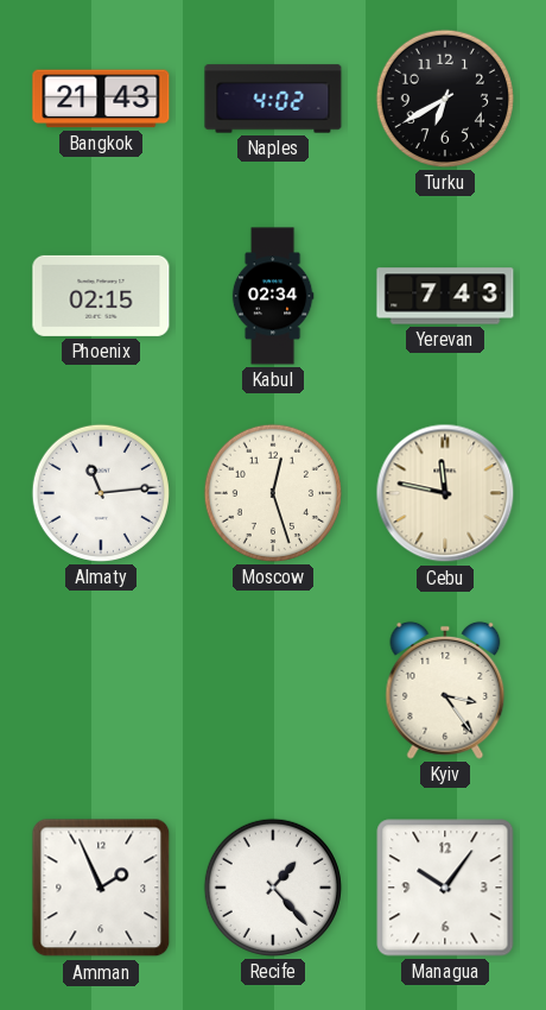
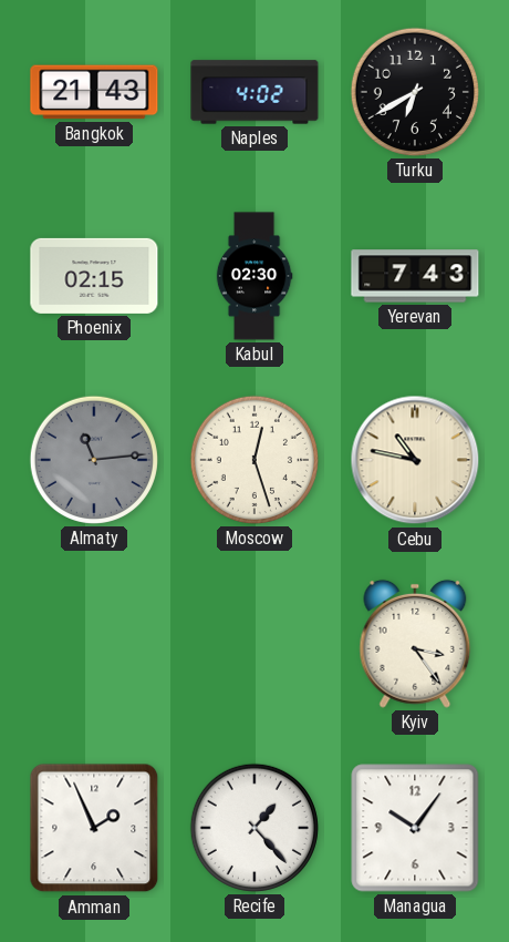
Kabul: 02:34 -> 02:30 (254, 276)
Almaty dial: white -> grey (94, 460)
Cebu: 11:47 -> 10:47 (415, 460)
